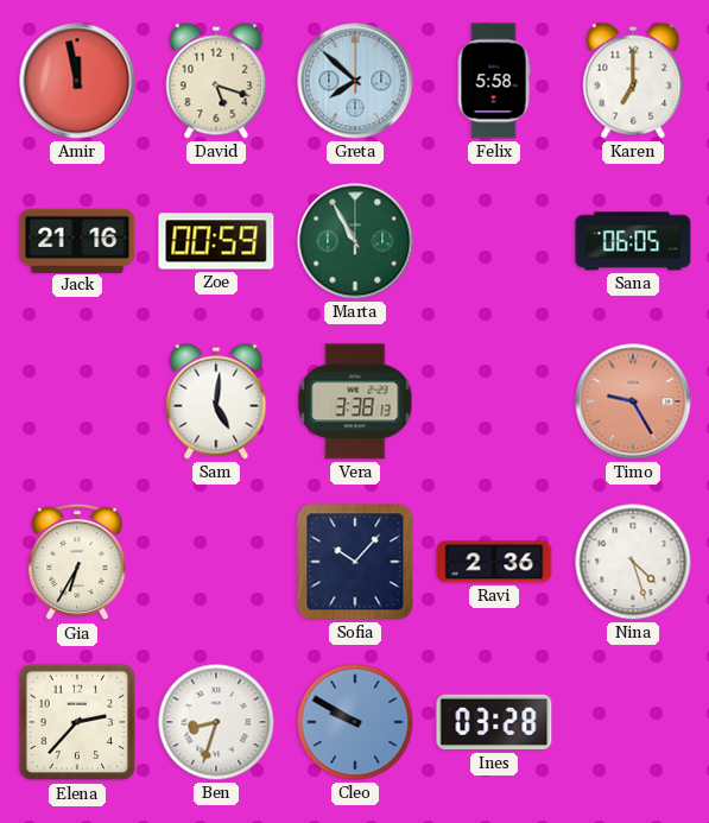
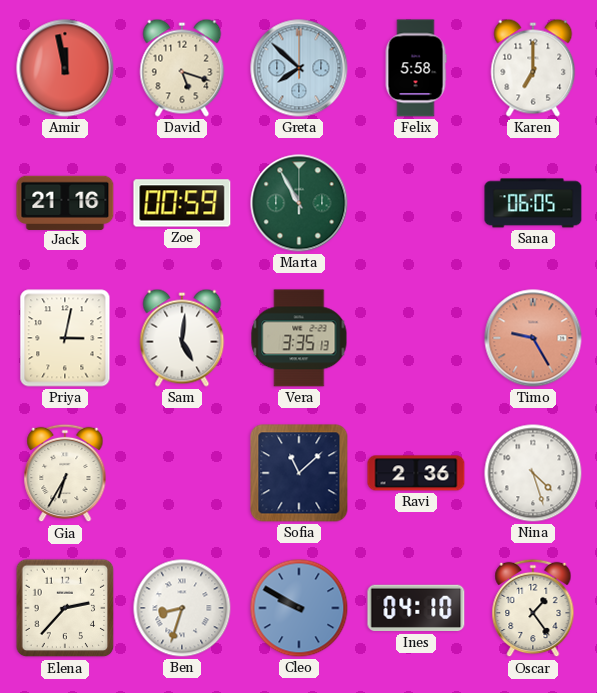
Priya: none -> 3:02 (65, 338)
Vera: 3:38 -> 3:35 (299, 338)
Sofia: 10:07 -> 11:08 (299, 473)
Ines: 03:28 -> 04:10 (416, 608)
Oscar: none -> 1:24 (533, 608)
